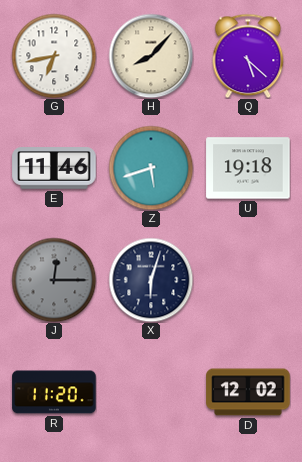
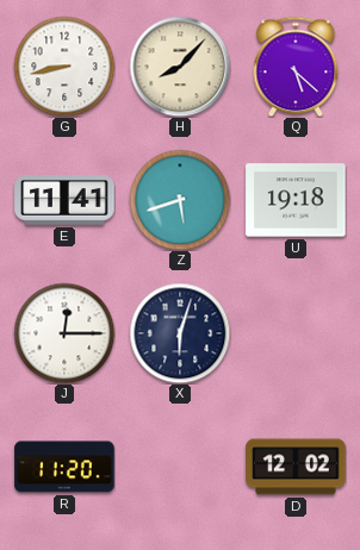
G: 6:43 -> 8:43 (64, 67)
E: 11:46 -> 11:41 (64, 200)
J dial: grey -> white (64, 333)
